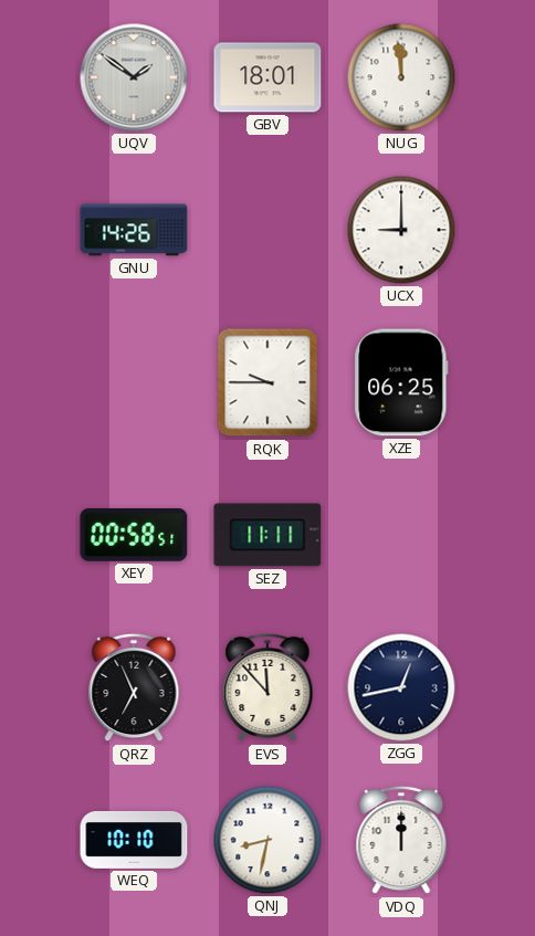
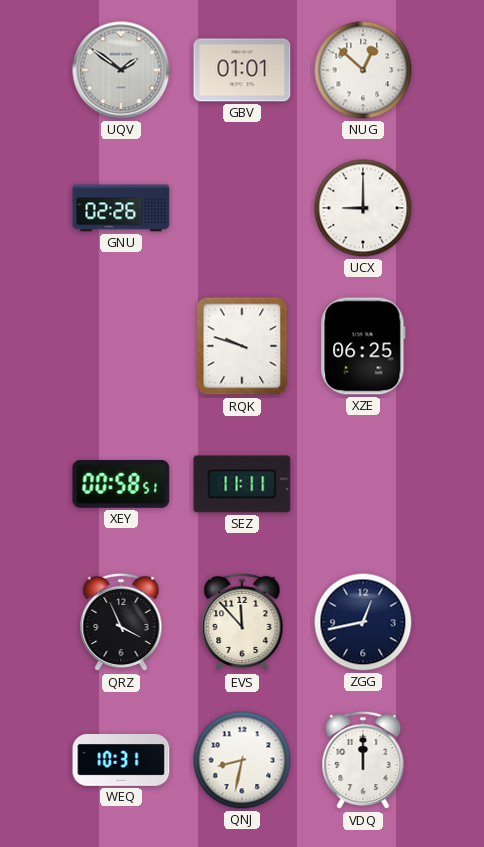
GBV: 18:01 -> 01:01 (242, 70)
NUG: 11:59 -> 12:52 (363, 70)
GNU: 14:26 -> 02:26 (121, 208)
RQK: 9:45 -> 9:48 (242, 346)
QRZ: 6:56 -> 3:56 (121, 622)
WEQ: 10:10 -> 10:31 (121, 760)
